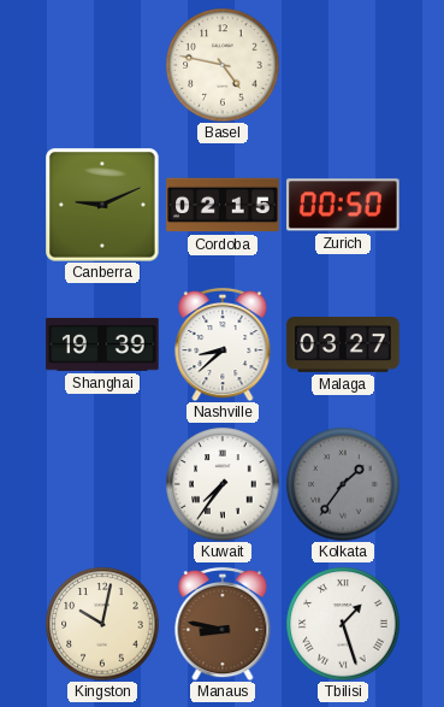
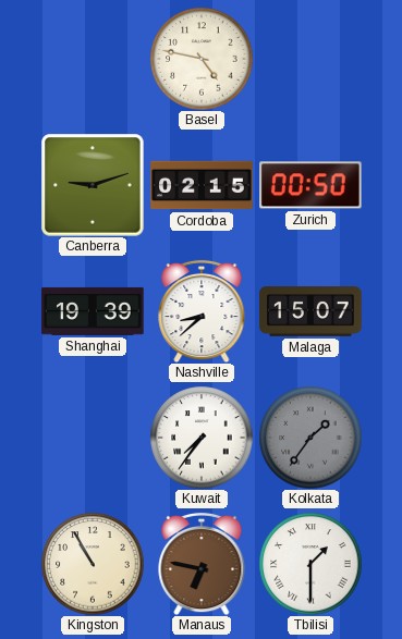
Canberra: 9:11 -> 9:12 (93, 185)
Malaga: 03:27 -> 15:07 (310, 312)
Kingston: 10:02 -> 10:55 (93, 564)
Manaus: 8:47 -> 6:47 (202, 564)
Tbilisi: 1:27 -> 1:30 (310, 564)
